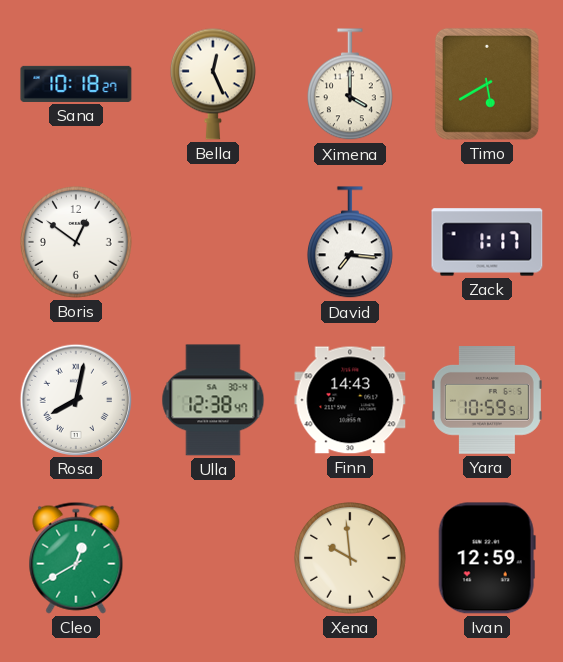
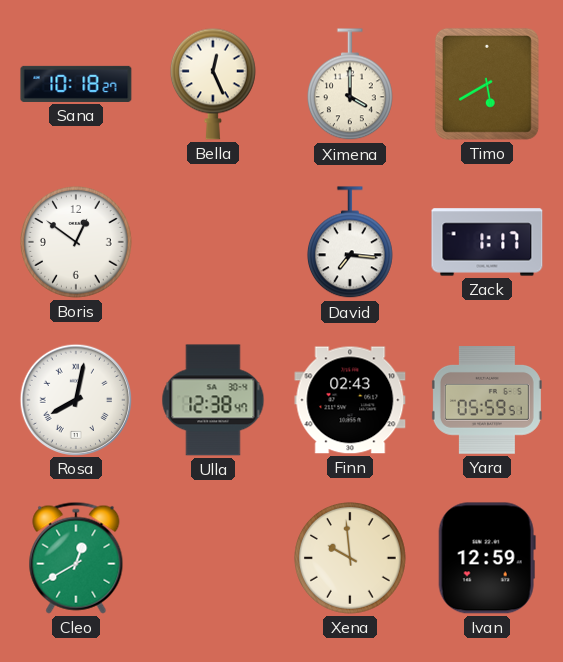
Finn: 14:43 -> 02:43 (350, 400)
Yara: 10:59 -> 05:59 (487, 401)
